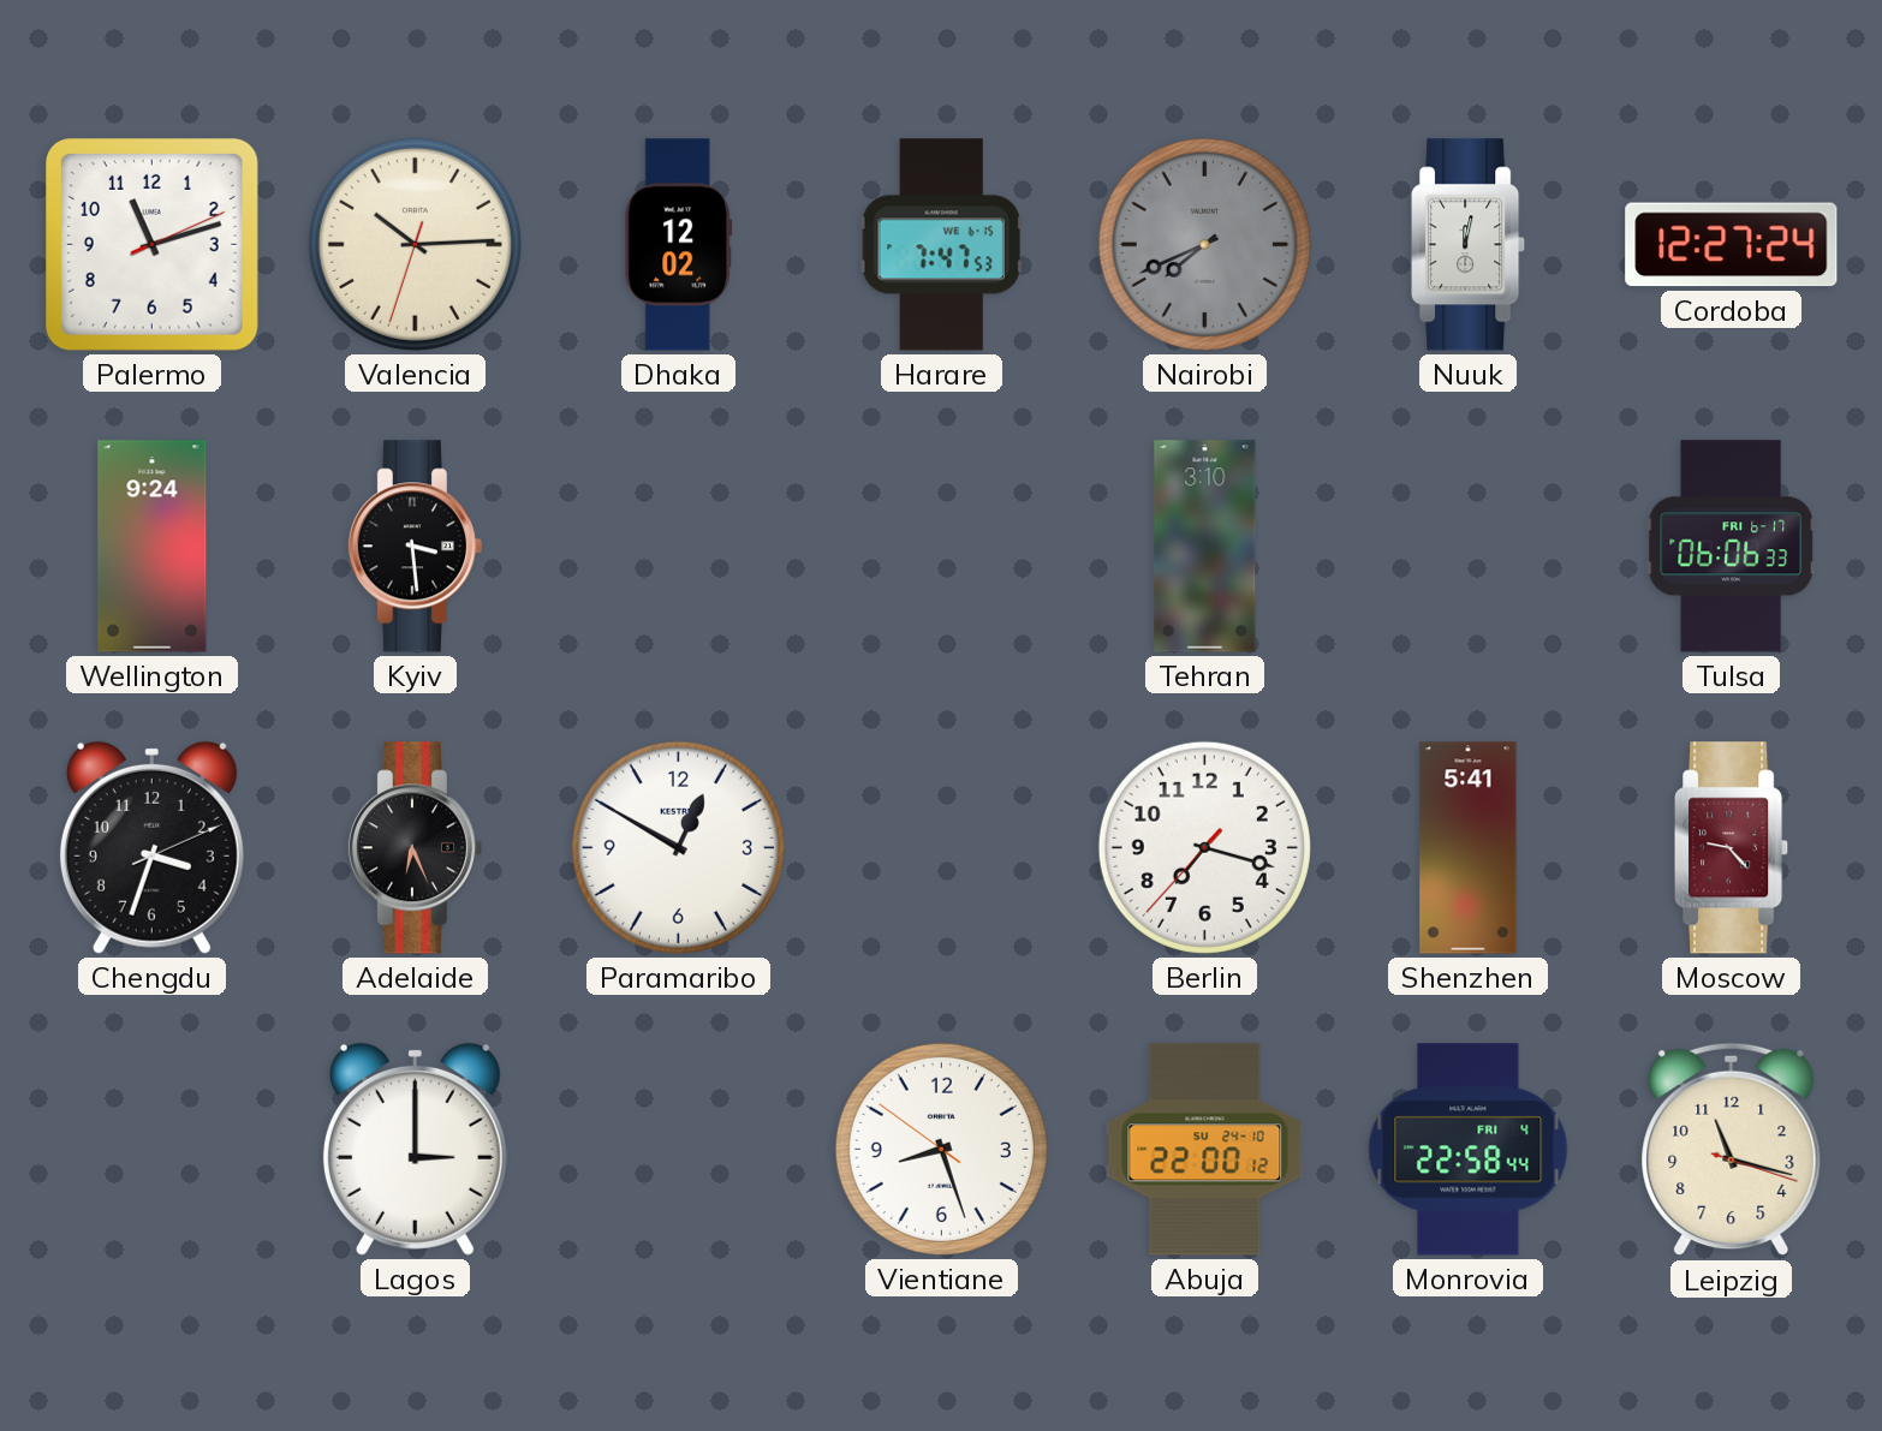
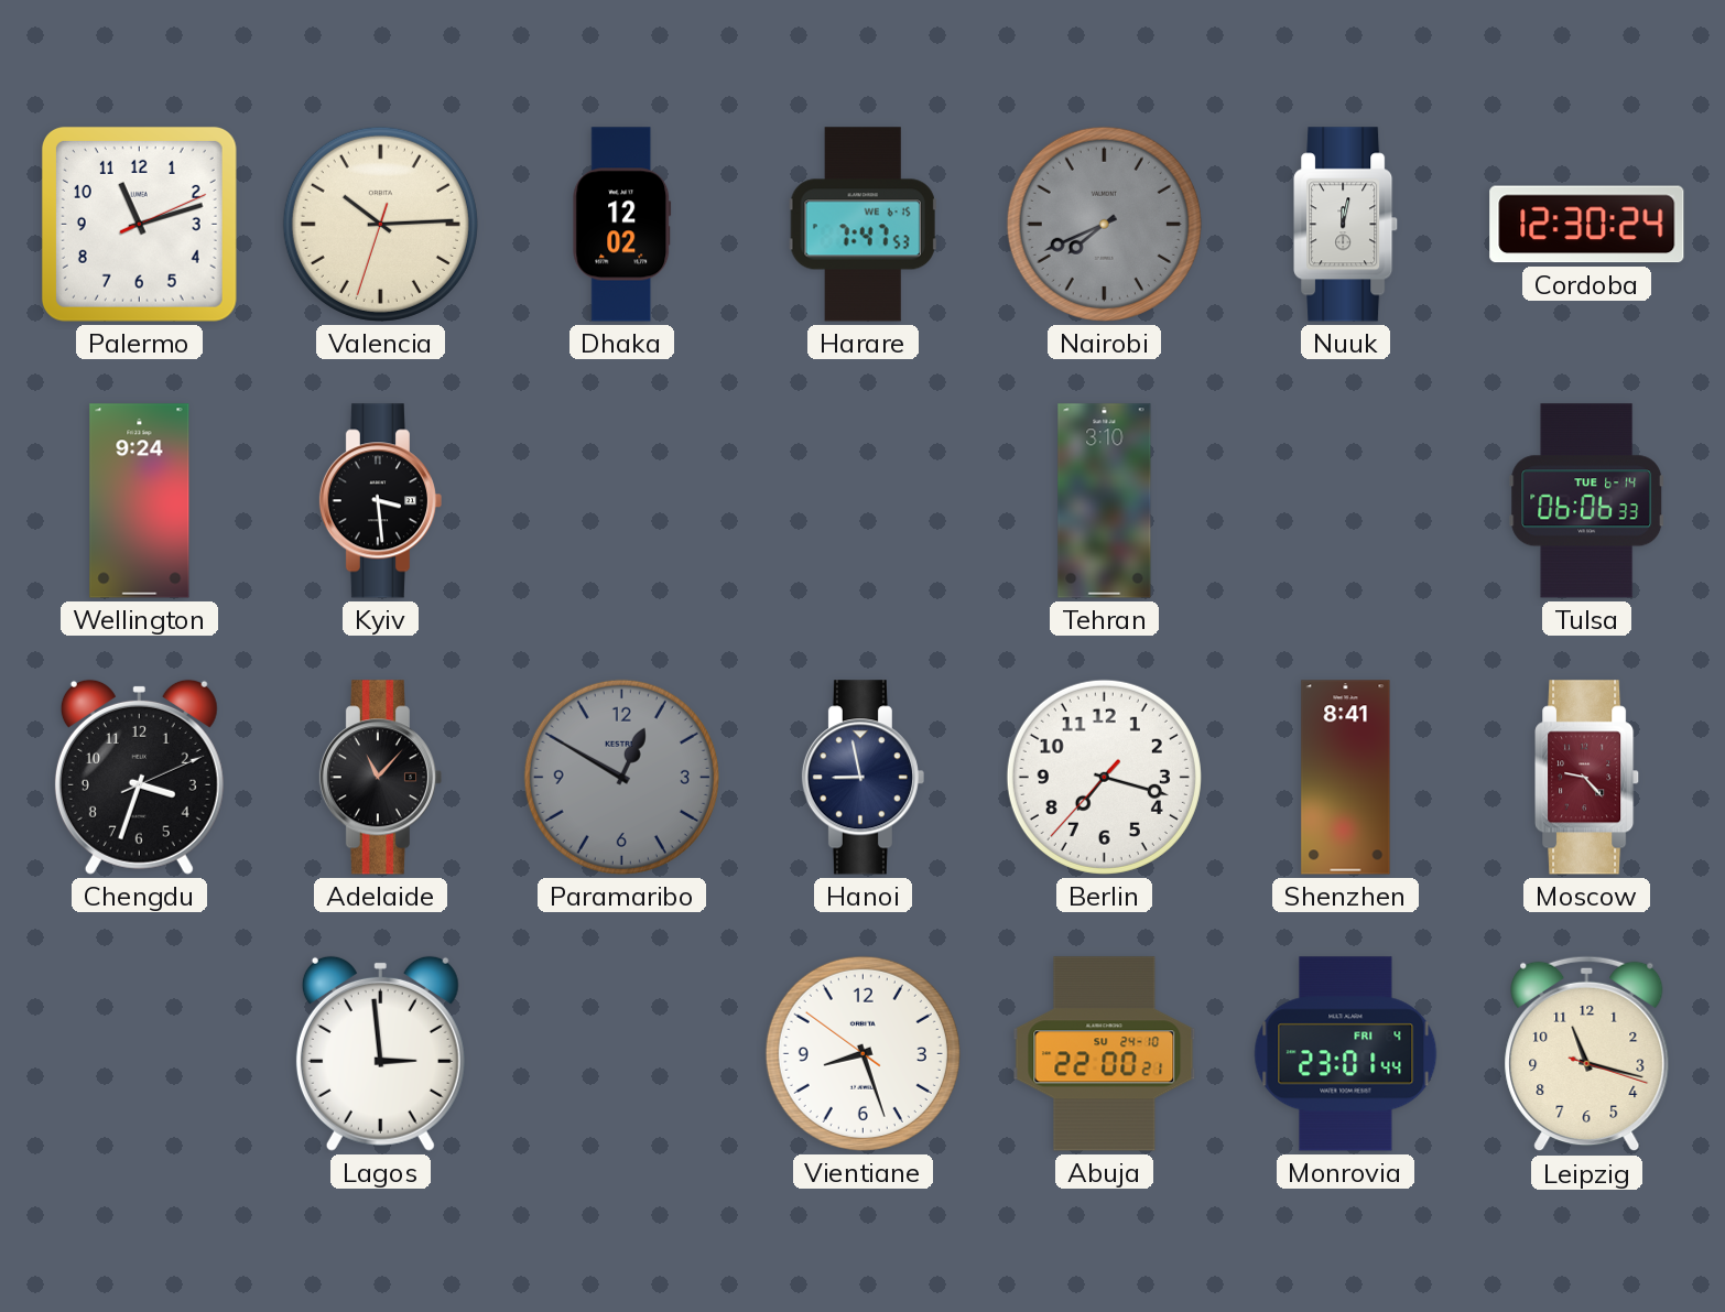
Cordoba: 12:27 -> 12:30 (1587, 225)
Tulsa date: FRI 6-17 -> TUE 6-14 (1586, 501)
Adelaide: 6:26 -> 11:07 (380, 778)
Paramaribo dial: white -> grey (621, 777)
Hanoi: none -> 8:58 (862, 778)
Shenzhen: 5:41 -> 8:41 (1346, 778)
Lagos: 3:00 -> 2:59 (380, 1053)
Abuja: 22:00:12 -> 22:00:21 (1105, 1054)
Monrovia: 22:58 -> 23:01 (1346, 1054)
